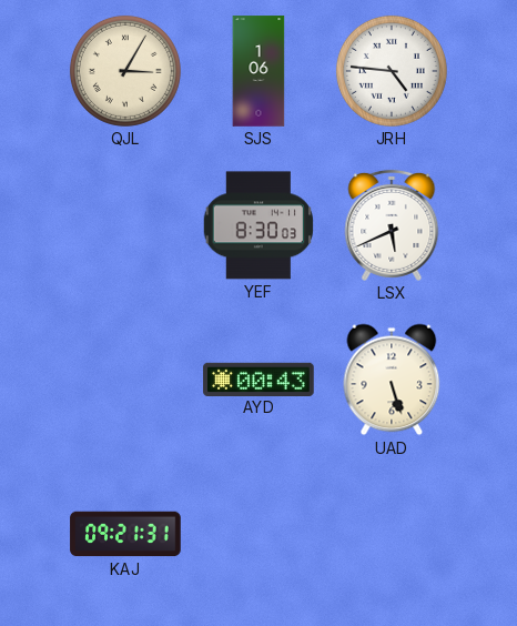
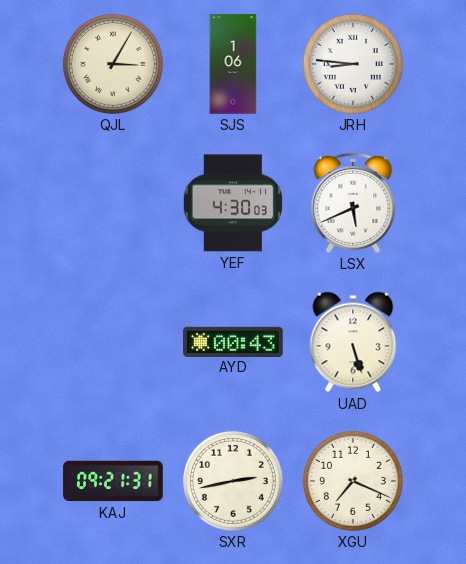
JRH: 4:46 -> 8:46 (353, 64)
YEF: 8:30 -> 4:30 (232, 203)
SXR: none -> 2:43 (233, 481)
XGU: none -> 7:19 (353, 481)
